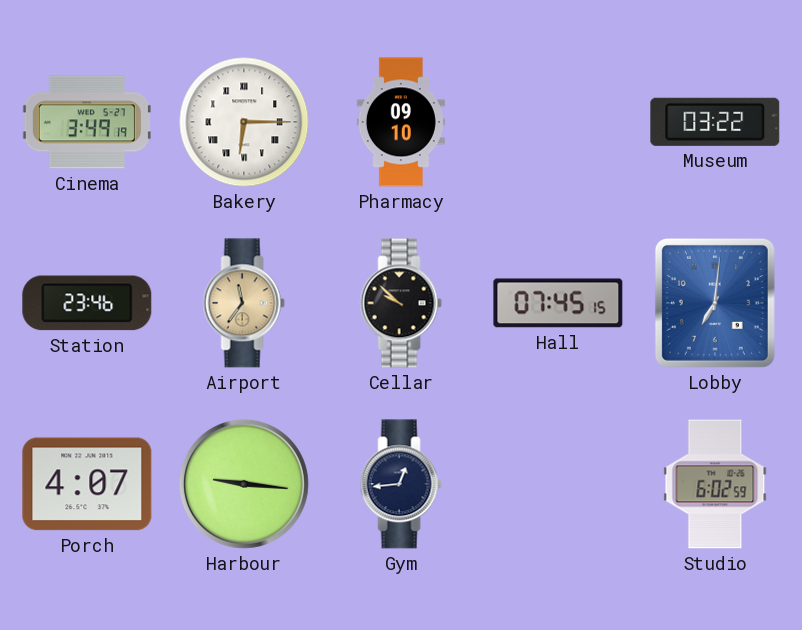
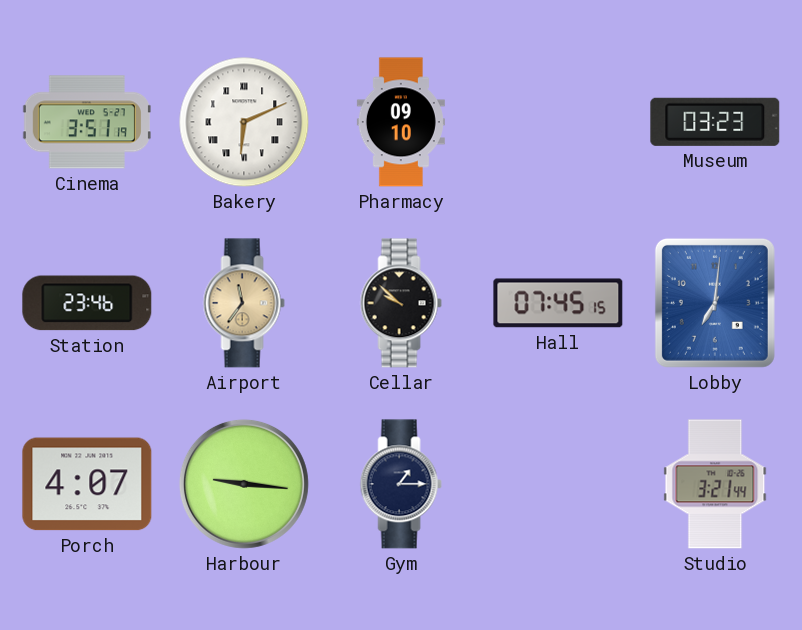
Cinema: 3:49 -> 3:51 (87, 122)
Bakery: 6:15 -> 6:11 (244, 122)
Museum: 03:22 -> 03:23 (715, 122)
Gym: 12:44 -> 1:15 (401, 484)
Studio: 6:02 -> 3:21 (715, 484)
